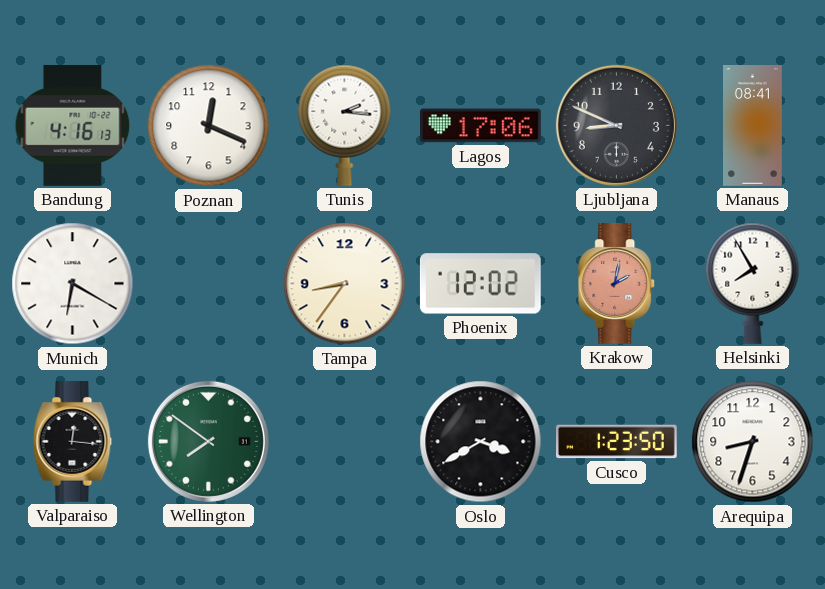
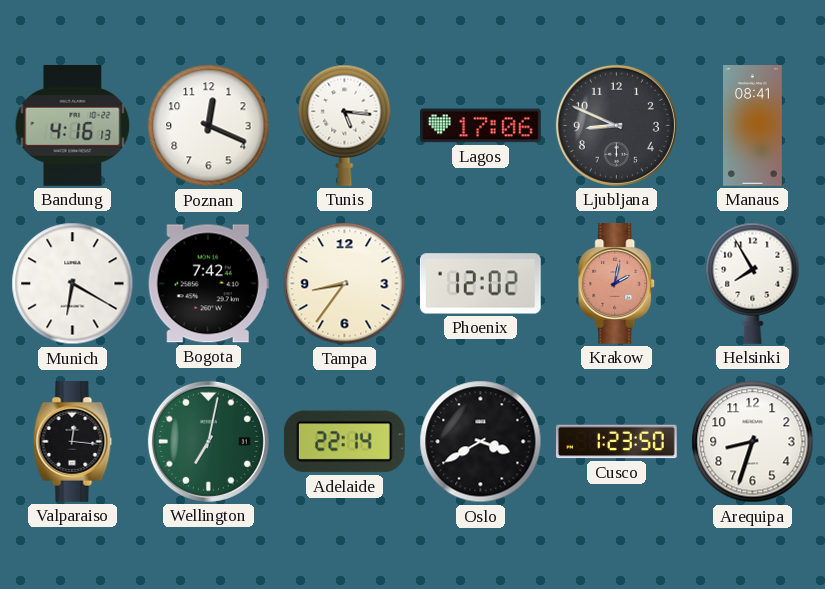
Tunis: 2:16 -> 5:16 (345, 125)
Bogota: none -> 7:42 (208, 284)
Wellington: 7:51 -> 7:02 (208, 441)
Adelaide: none -> 22:14 (344, 442)
